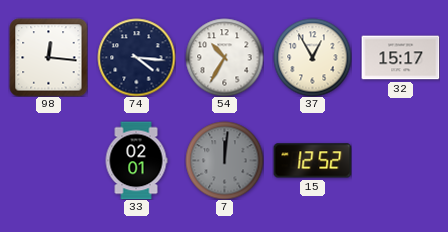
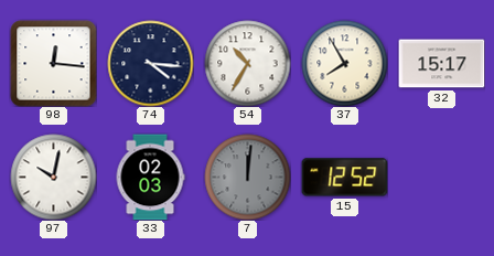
37: 12:55 -> 7:55 (344, 63)
97: none -> 10:02 (53, 177)
33: 02:01 -> 02:03 (150, 177)
